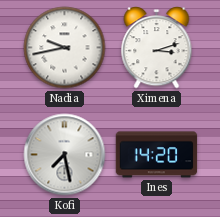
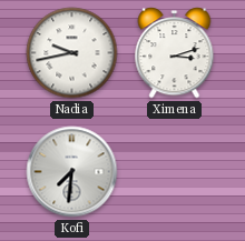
Kofi: 7:28 -> 7:31 (72, 172)
Ines: 14:20 -> none (157, 155)
